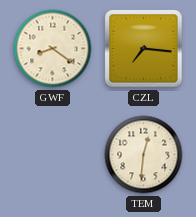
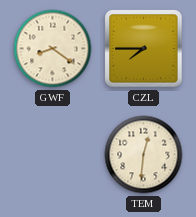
CZL: 7:16 -> 7:45 (144, 49)
